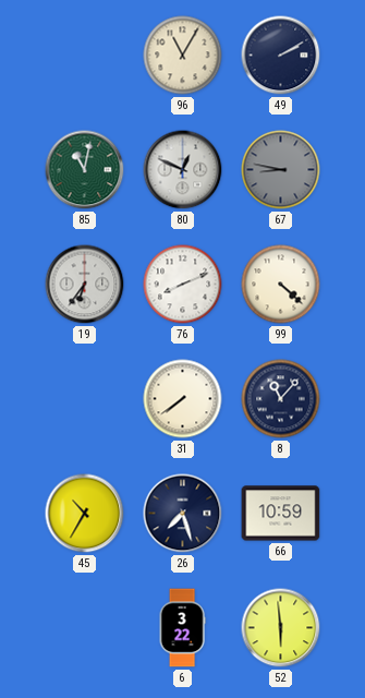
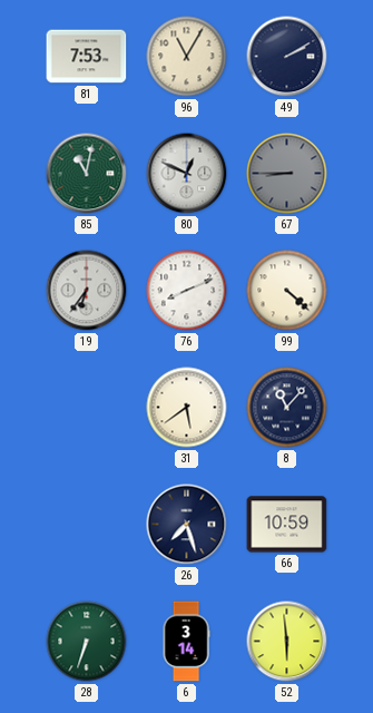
81: none -> 7:53 (87, 57)
67: 8:47 -> 8:45 (287, 174)
31: 7:39 -> 5:39 (187, 408)
45: 10:35 -> none (85, 514)
28: none -> 6:33 (87, 642)
6: 3:22 -> 3:14 (186, 642)
